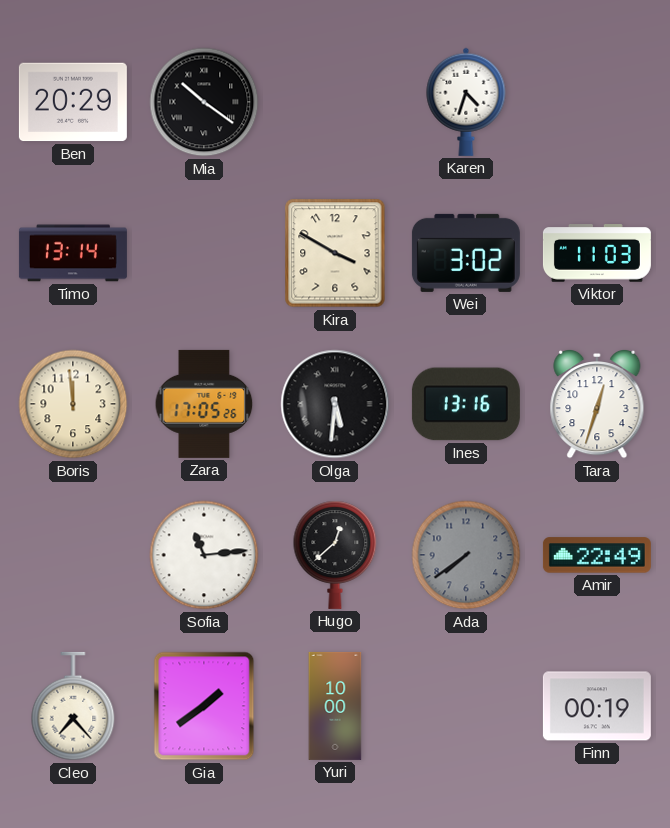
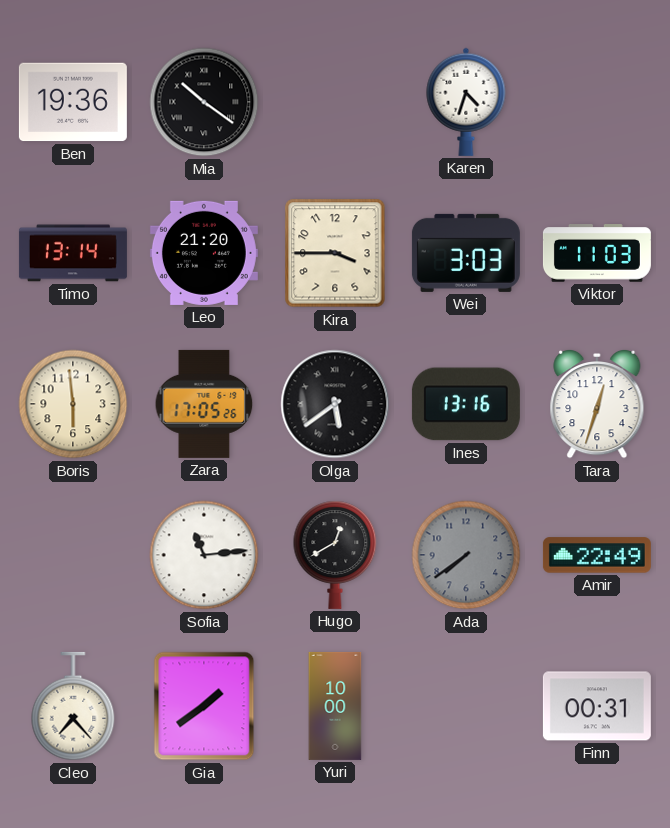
Ben: 20:29 -> 19:36 (73, 102)
Leo: none -> 21:20 (204, 253)
Kira: 3:50 -> 3:45 (335, 253)
Wei: 3:02 -> 3:03 (466, 253)
Boris: 11:59 -> 5:59 (73, 404)
Olga: 5:31 -> 5:39 (335, 404)
Hugo: 12:38 -> 12:40 (335, 555)
Finn: 00:19 -> 00:31 (597, 706)
